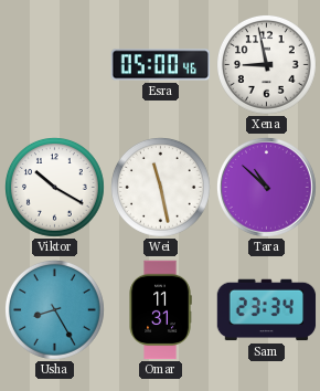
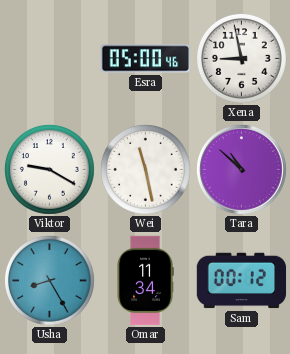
Viktor: 10:20 -> 9:20 (50, 170)
Omar: 11:31 -> 11:34 (145, 281)
Sam: 23:34 -> 00:12 (242, 281)
